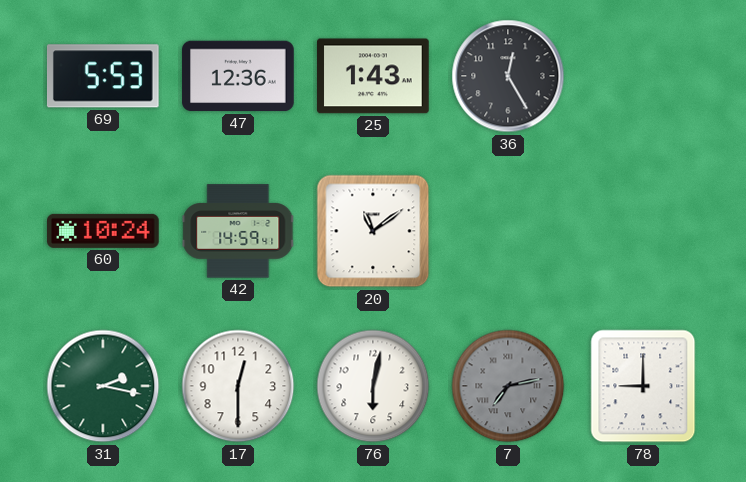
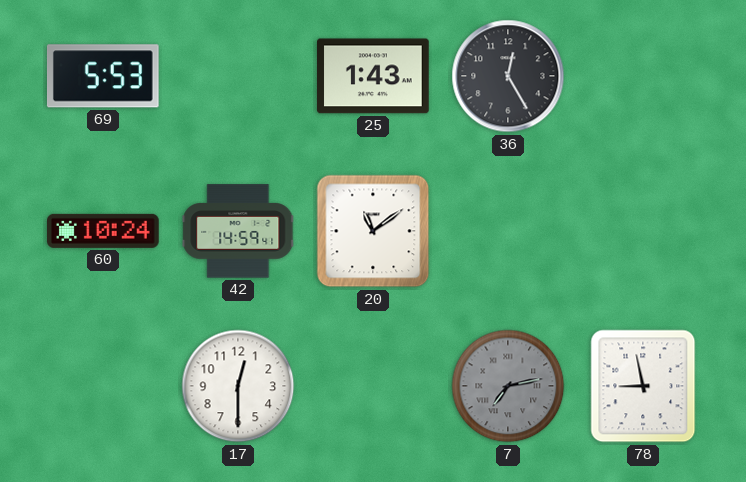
47: 12:36 -> none (238, 76)
31: 2:17 -> none (103, 386)
76: 6:02 -> none (373, 386)
78: 9:00 -> 8:58 (643, 386)
